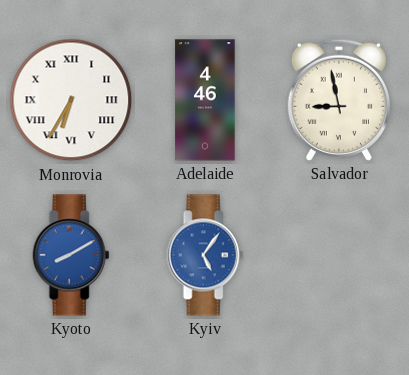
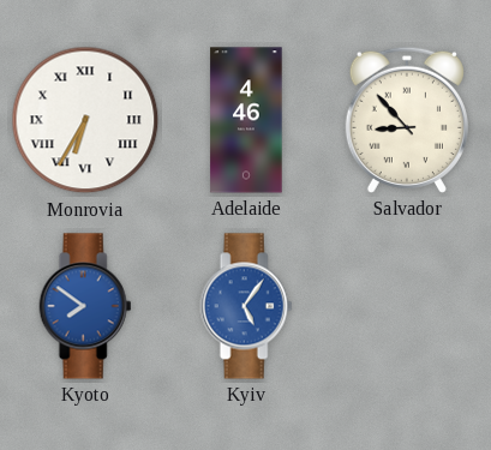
Salvador: 8:58 -> 8:53 (407, 120)
Kyoto: 8:10 -> 7:51 (85, 306)
